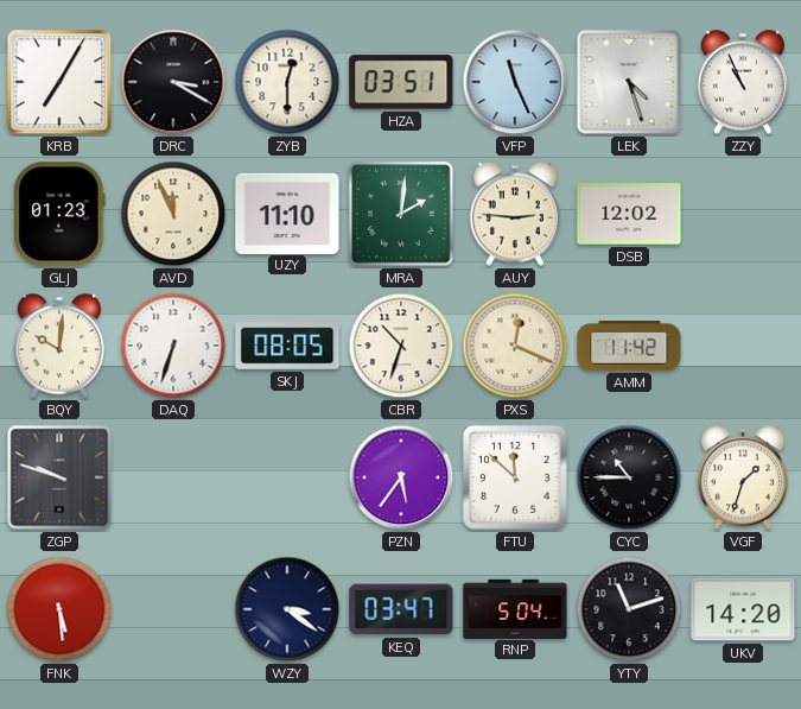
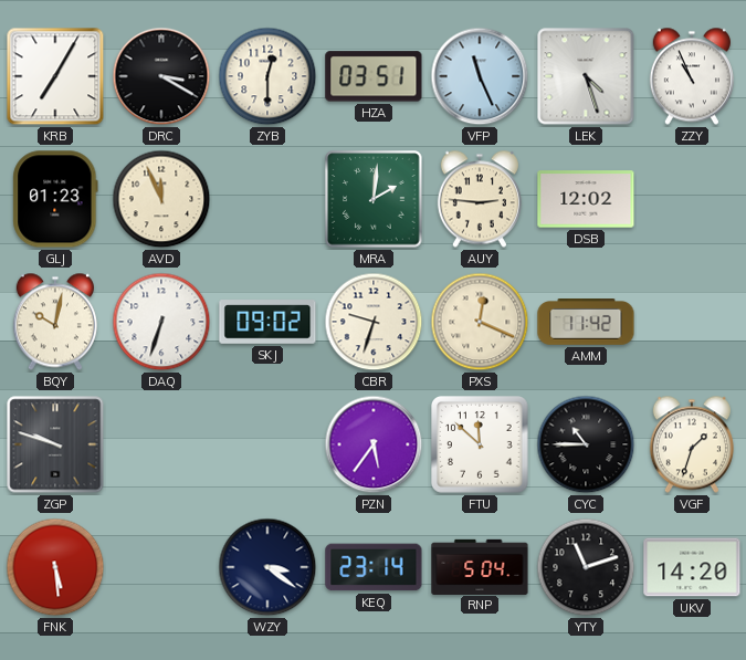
UZY: 11:10 -> none (287, 213)
BQY: 10:01 -> 10:02 (55, 322)
SKJ: 08:05 -> 09:02 (267, 322)
CBR: 10:33 -> 9:33 (374, 322)
KEQ: 03:47 -> 23:14 (374, 567)
